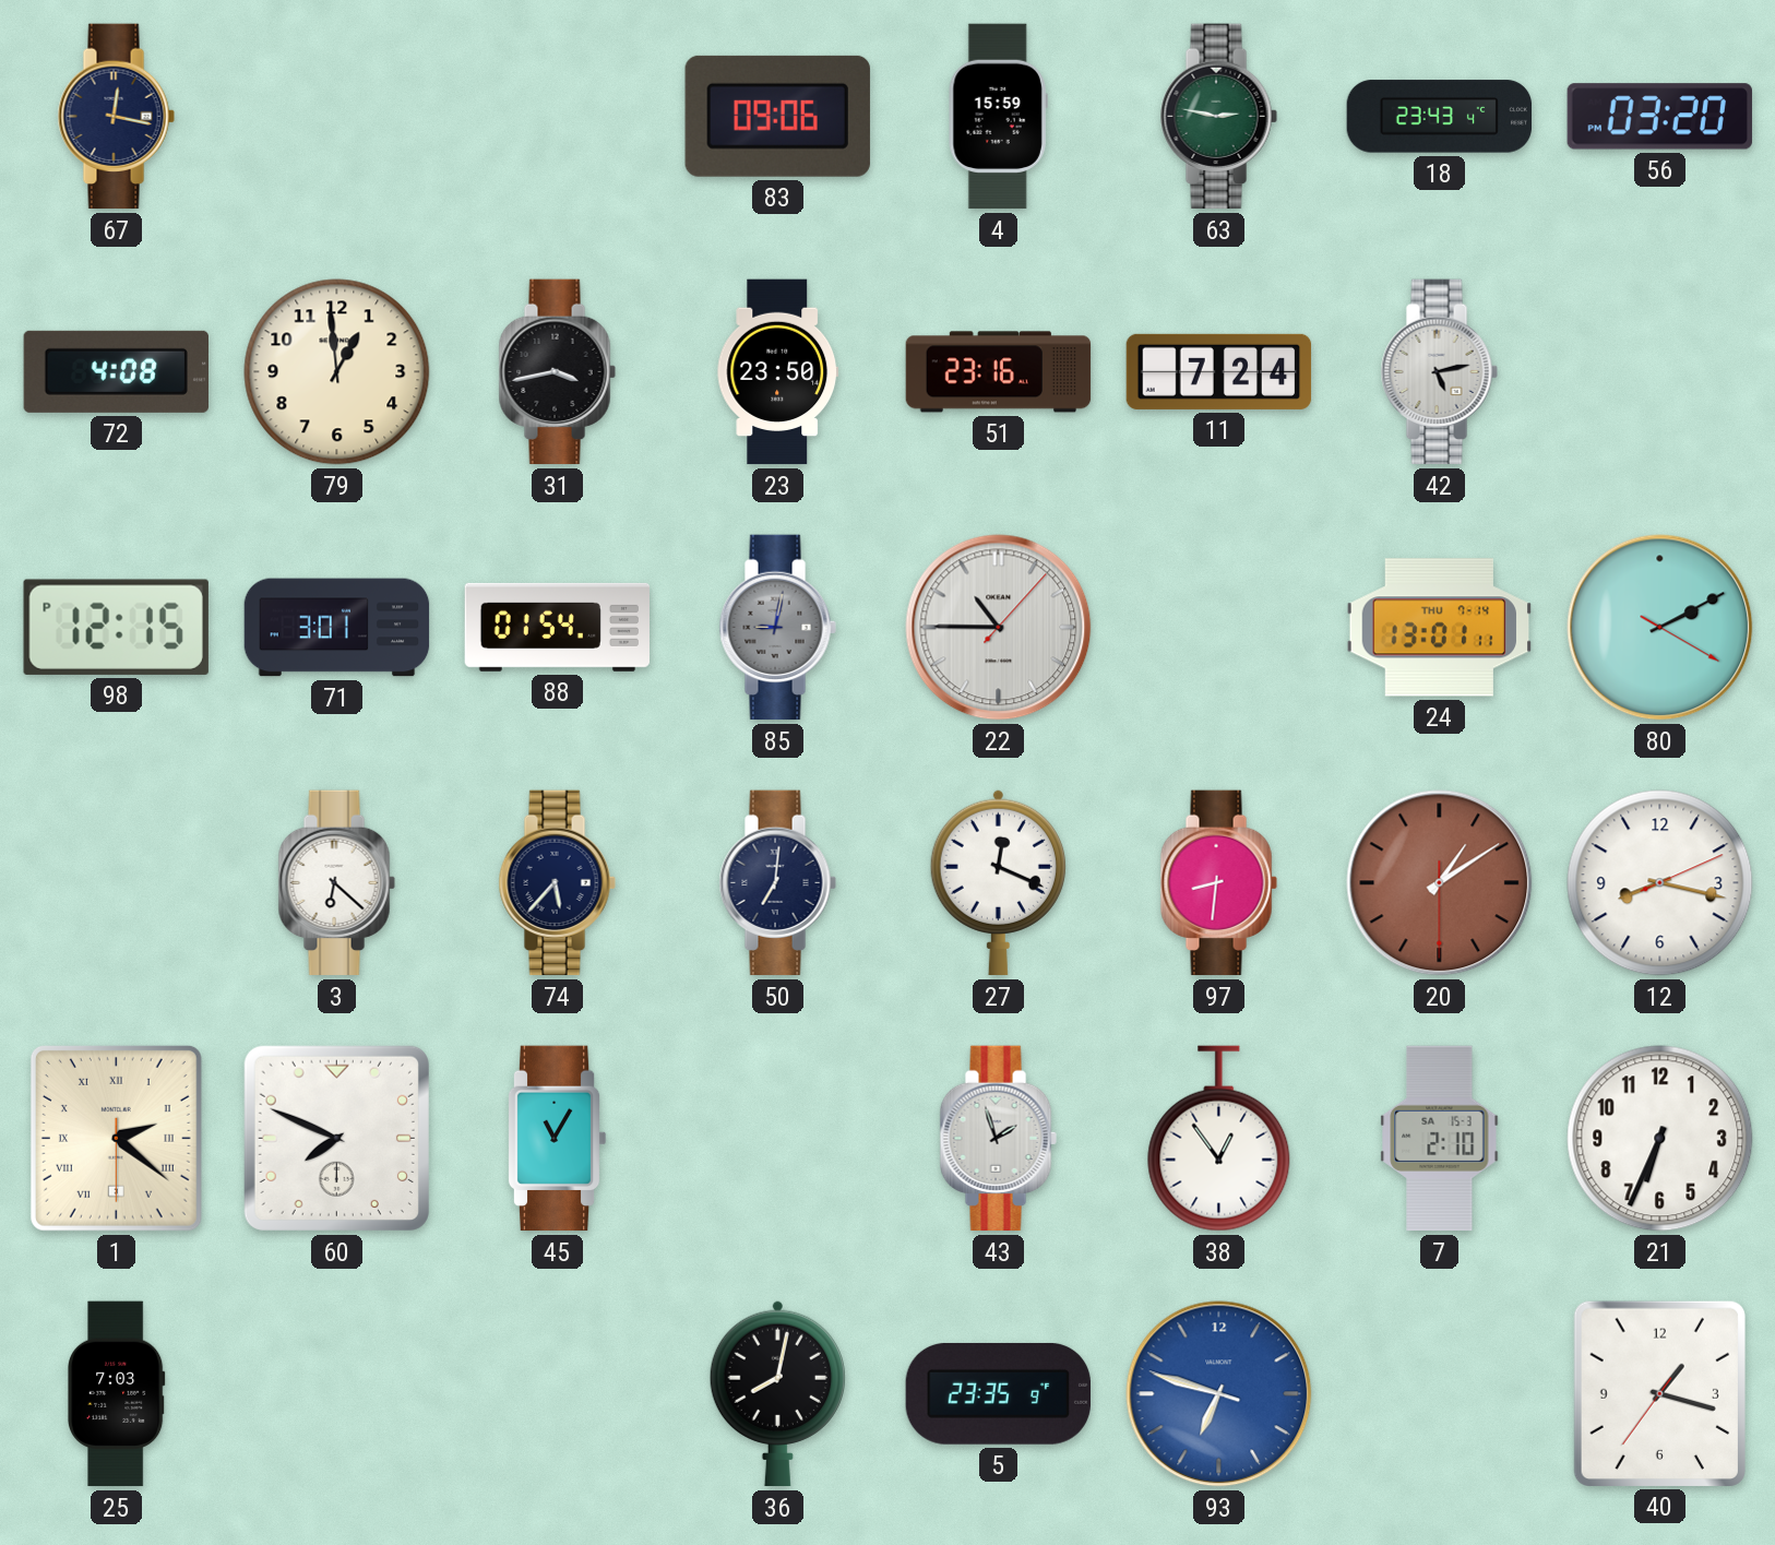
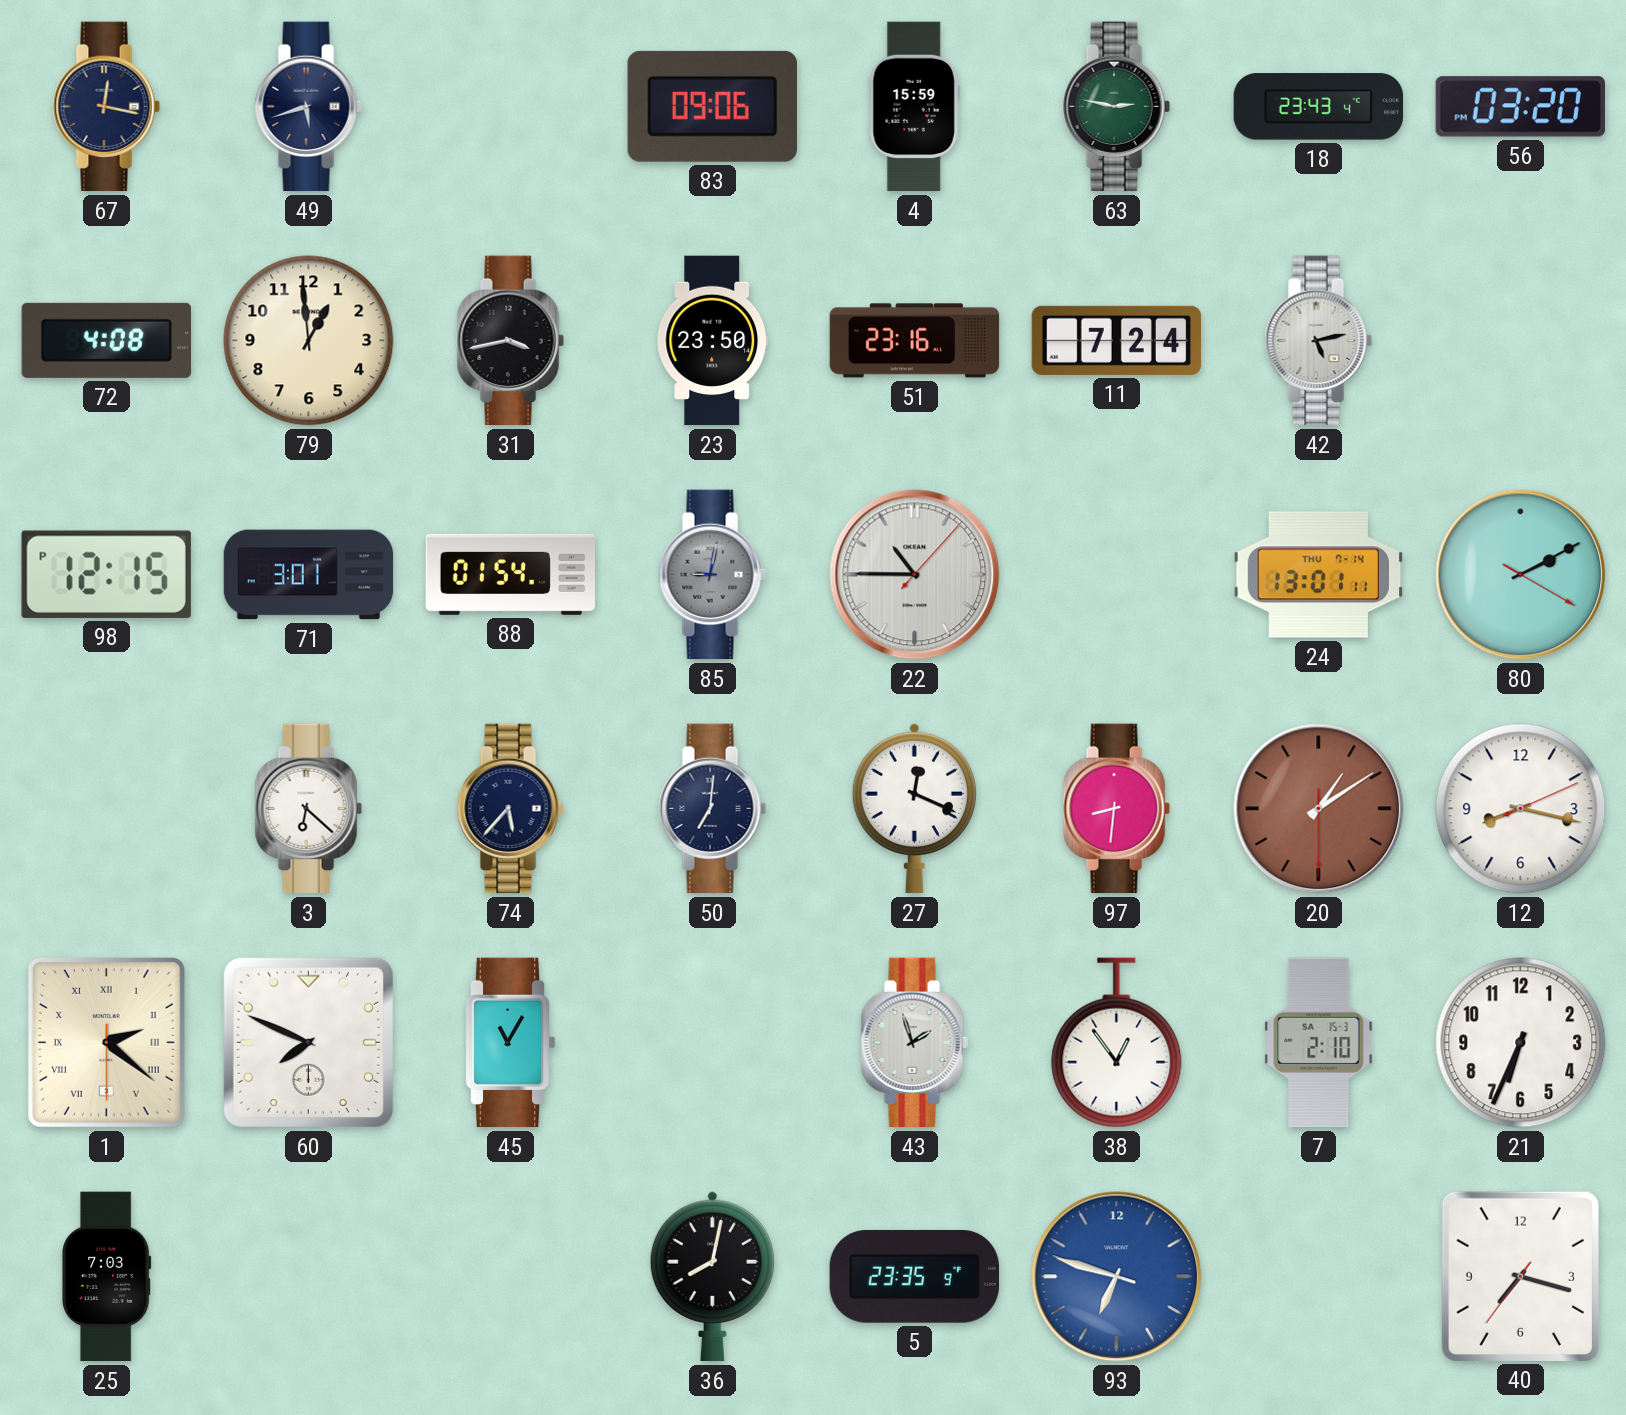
49: none -> 5:42 (308, 107)
40: 1:17 -> 7:17 (1520, 1276)
